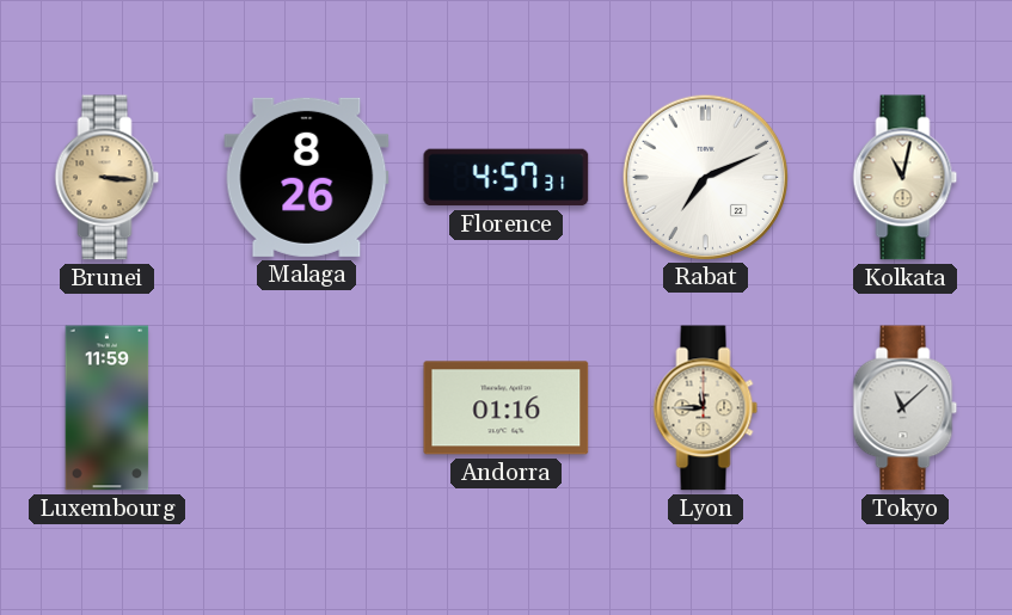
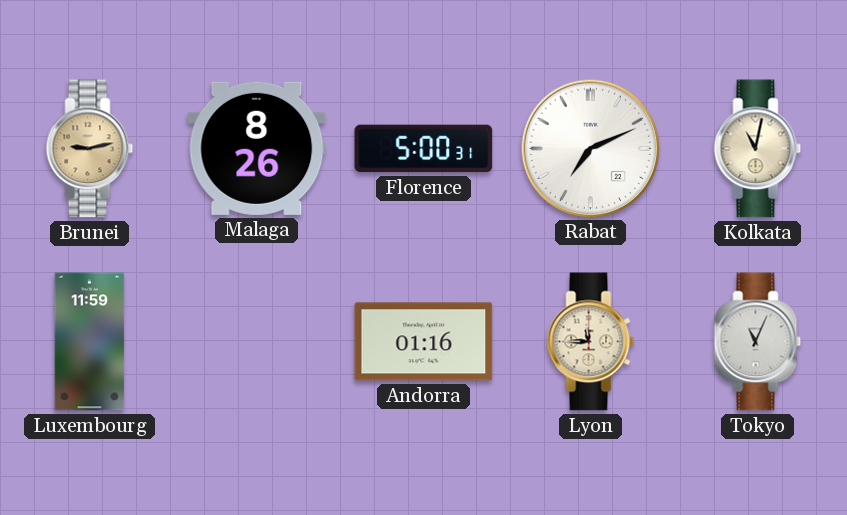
Brunei: 3:16 -> 9:13 (90, 149)
Florence: 4:57 -> 5:00 (424, 149)
Tokyo: 11:08 -> 11:04 (758, 342)
